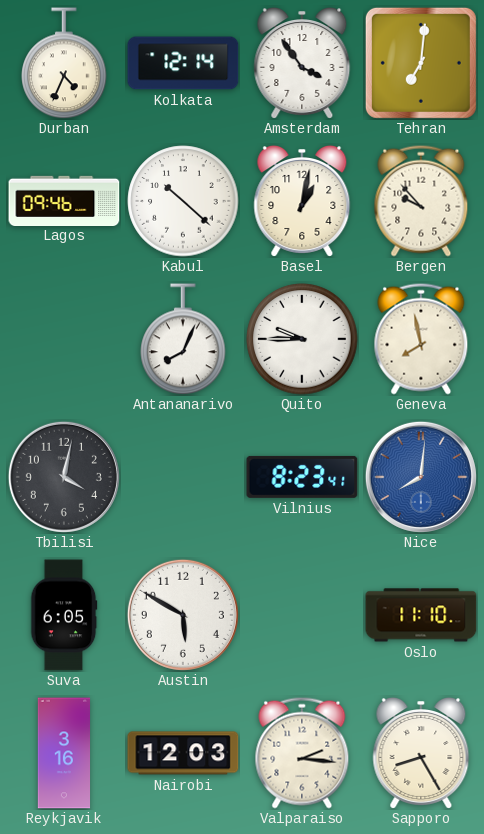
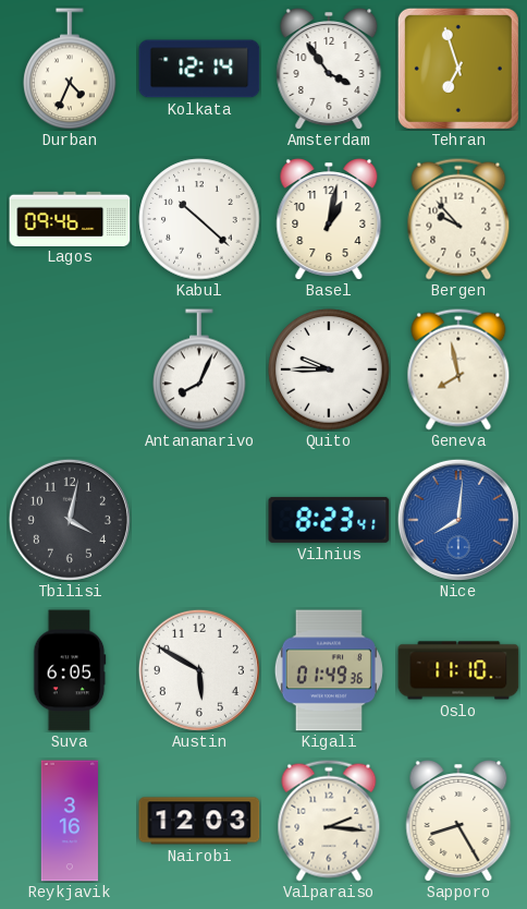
Tehran: 7:01 -> 6:57 (458, 69)
Kigali: none -> 01:49 (329, 670)
